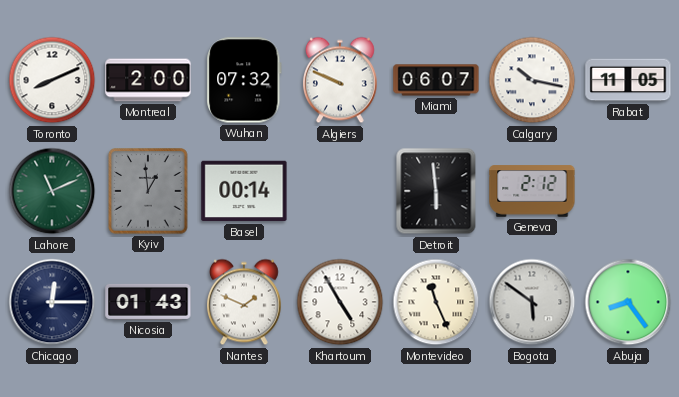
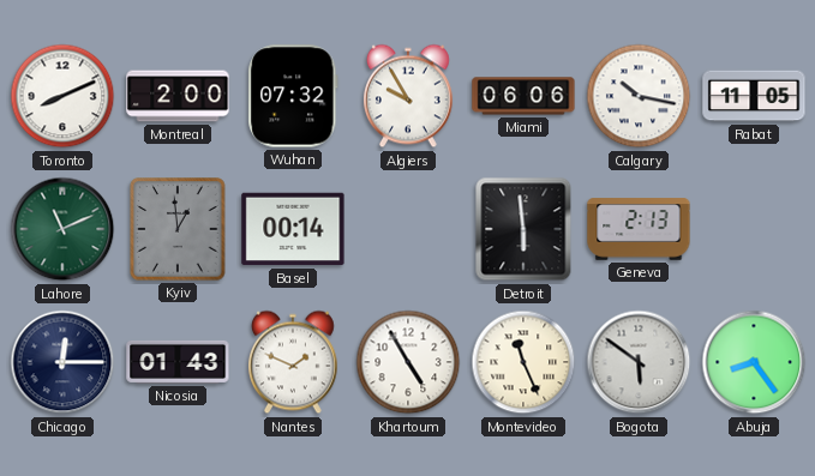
Algiers: 9:49 -> 9:55 (408, 96)
Miami: 06:07 -> 06:06 (523, 96)
Geneva: 2:12 -> 2:13 (639, 229)
